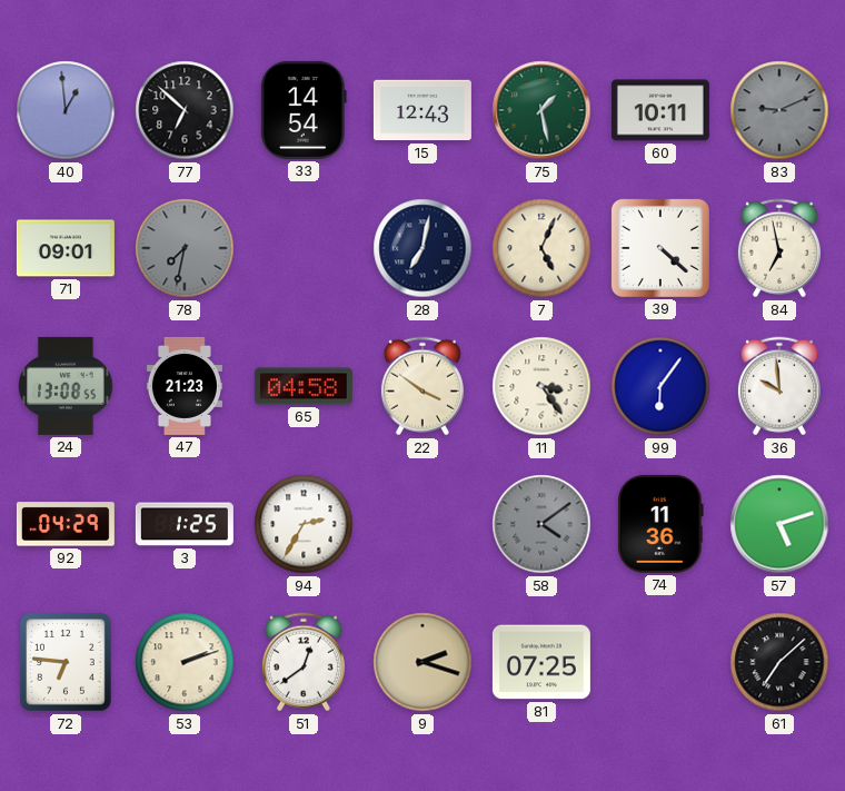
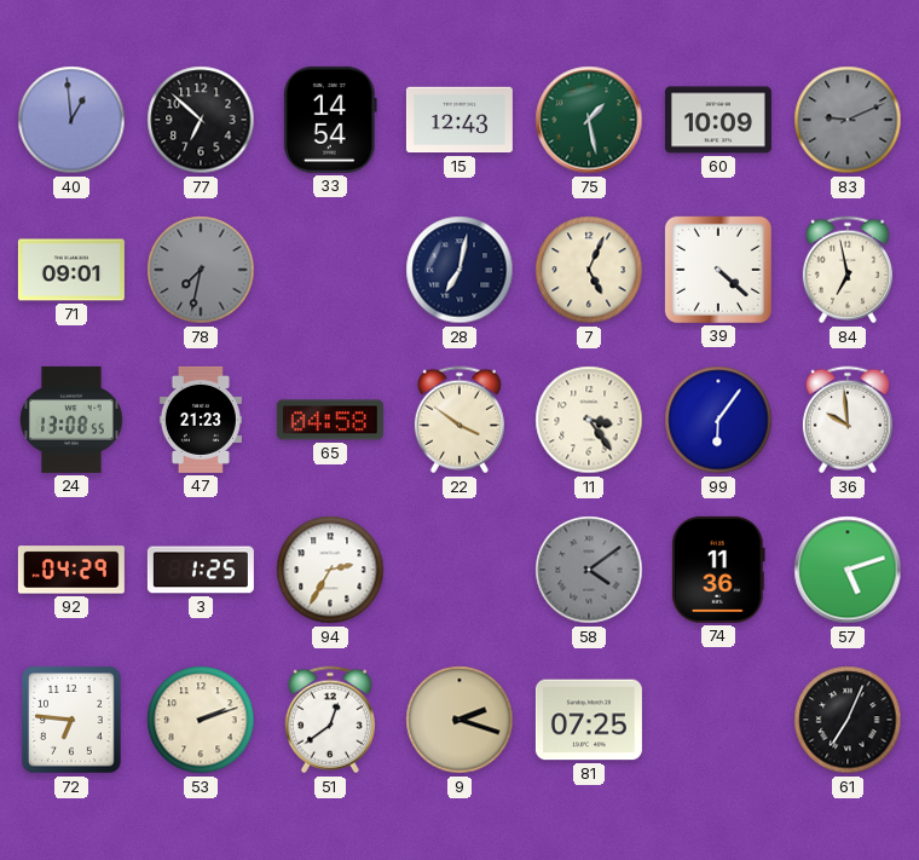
60: 10:11 -> 10:09 (718, 120)
61: 7:08 -> 7:04 (848, 720)
